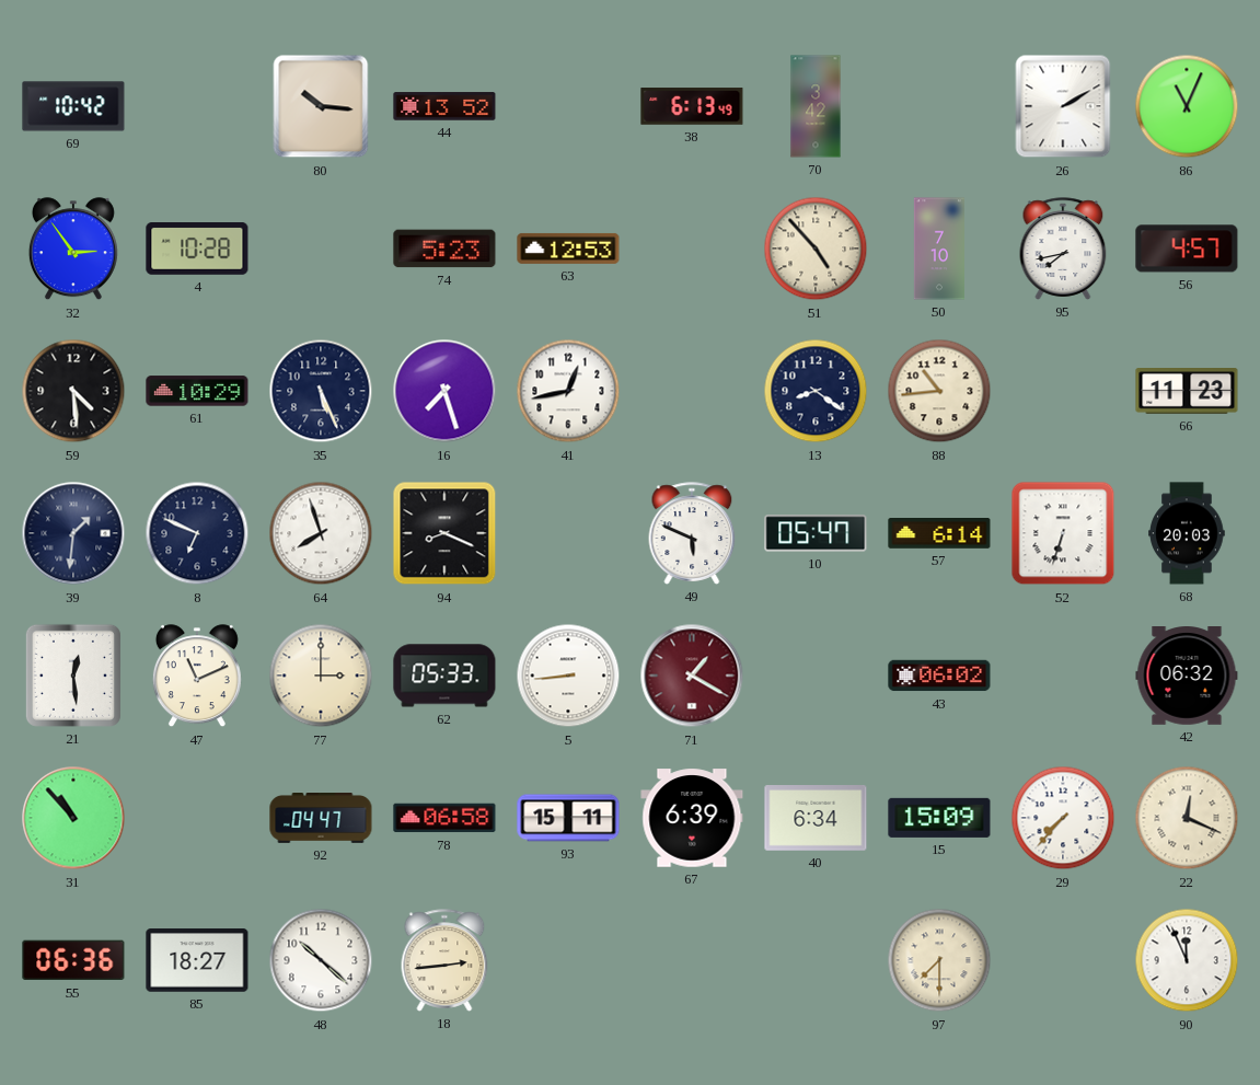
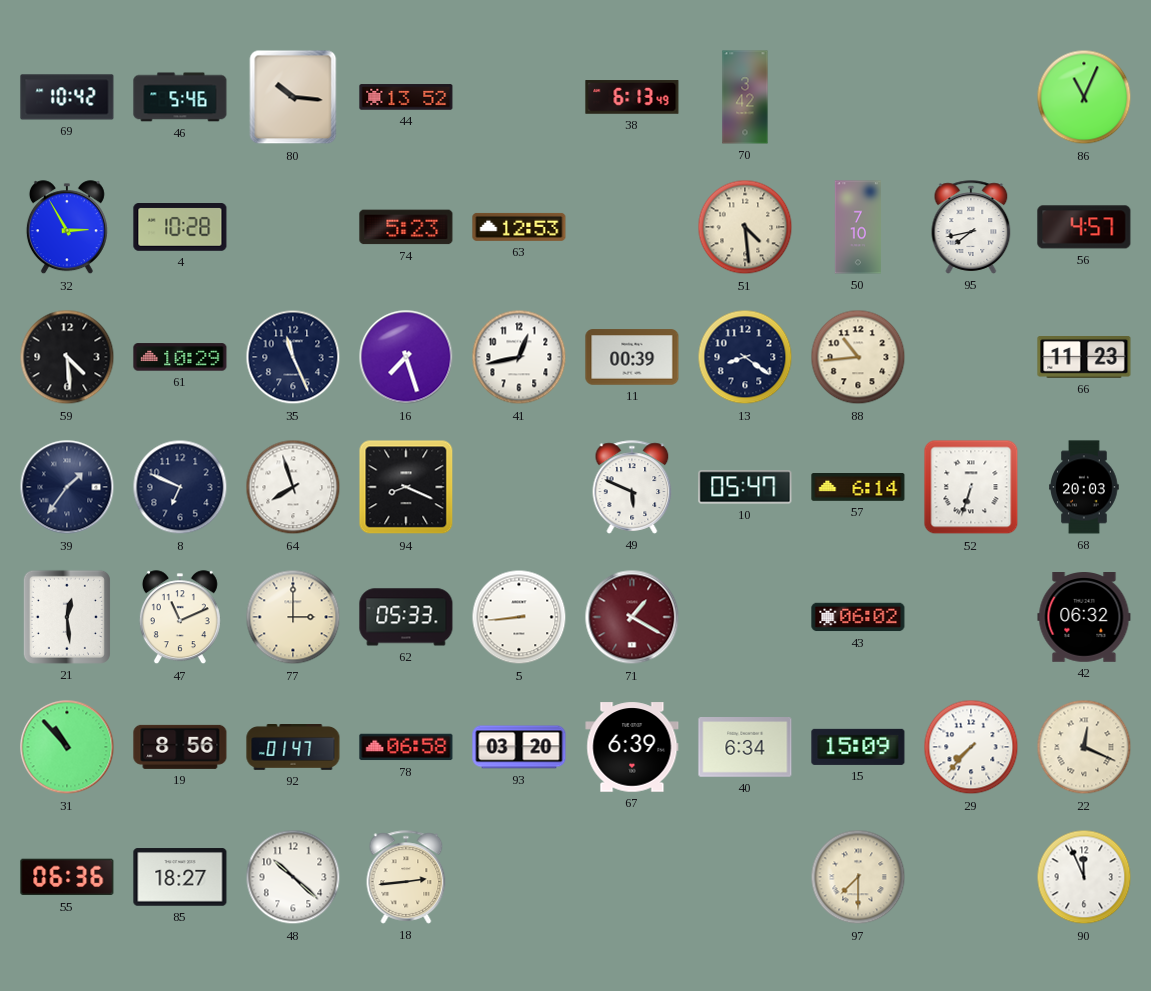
46: none -> 5:46 (180, 97)
26: 2:10 -> none (1063, 106)
32: 2:54 -> 2:55 (67, 228)
51: 4:53 -> 4:29 (745, 227)
35: 5:26 -> 11:26 (293, 357)
11: none -> 00:39 (632, 357)
39: 1:31 -> 1:36 (67, 487)
19: none -> 8:56 (180, 747)
92: 04:47 -> 01:47 (293, 748)
93: 15:11 -> 03:20 (519, 747)
